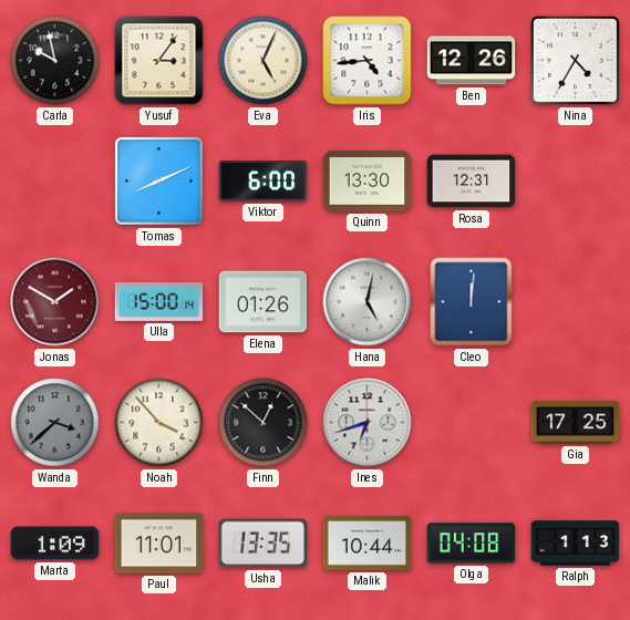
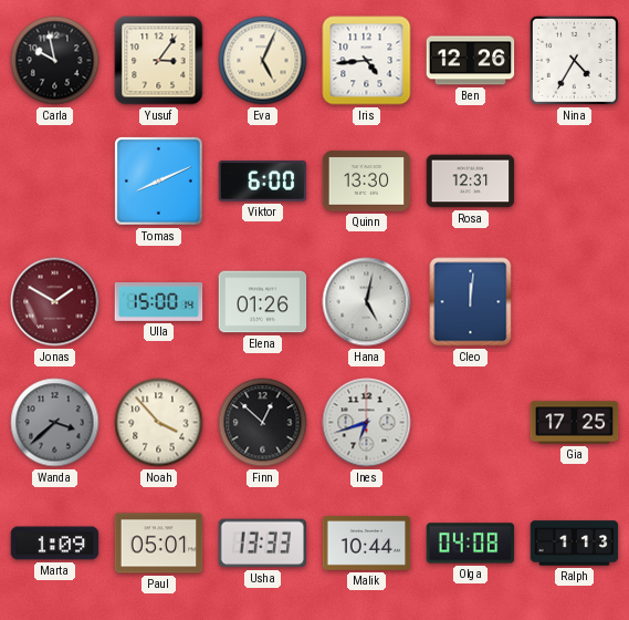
Paul: 11:01 -> 05:01 (159, 544)
Usha: 13:35 -> 13:33 (263, 544)
